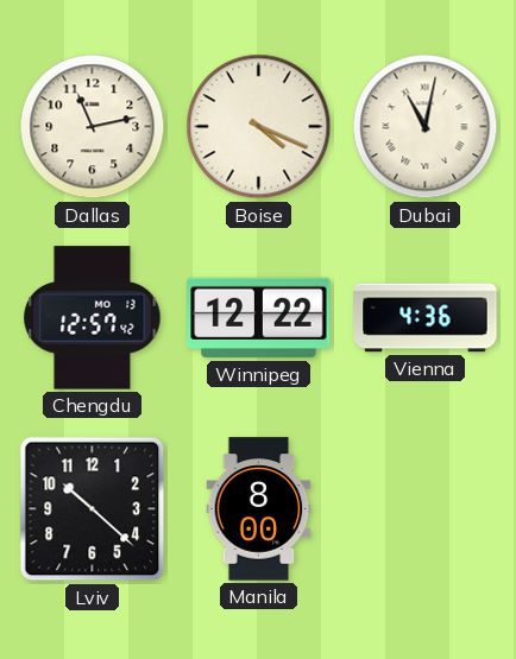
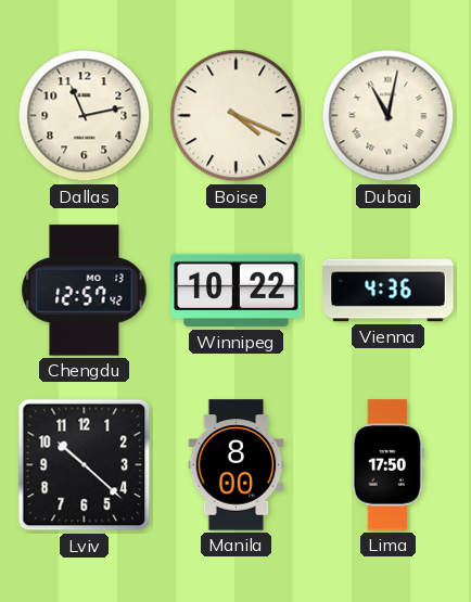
Winnipeg: 12:22 -> 10:22 (237, 291)
Lima: none -> 17:50 (387, 465)
